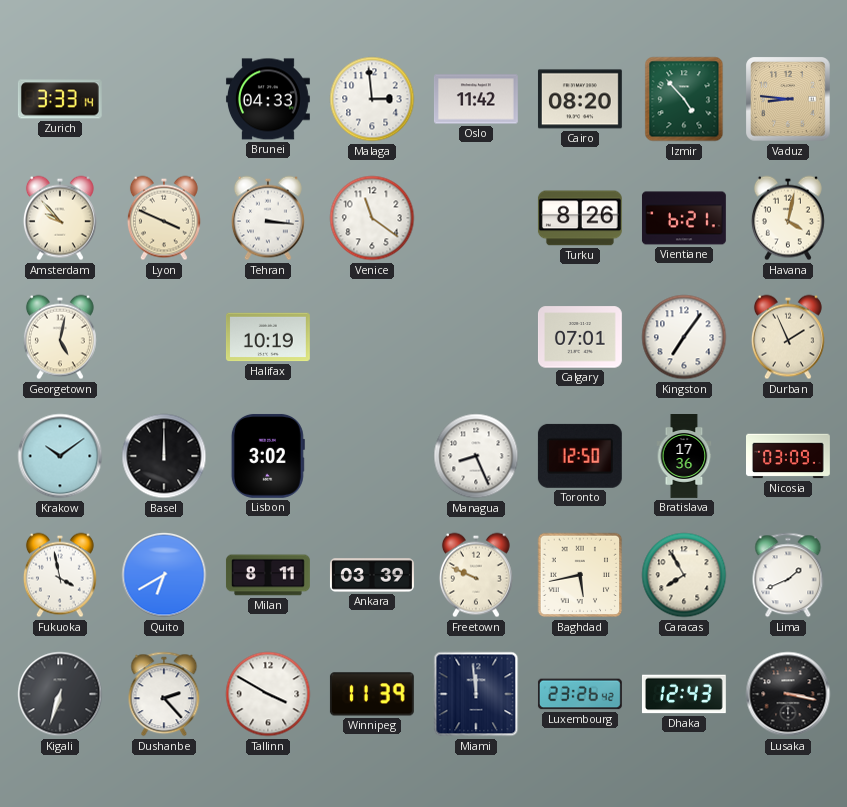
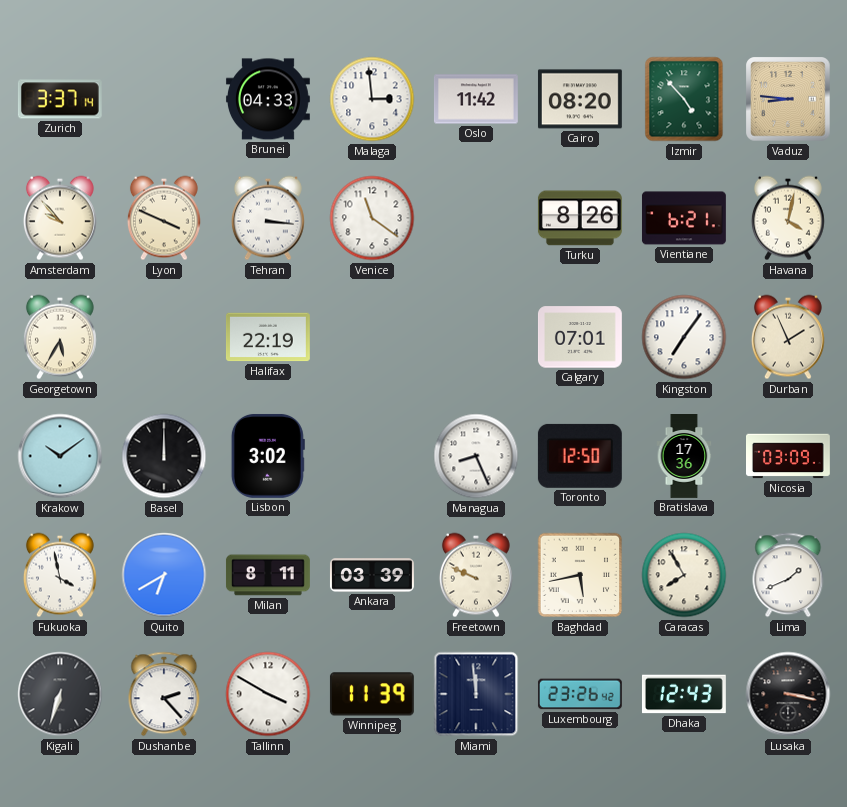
Zurich: 3:33 -> 3:37 (60, 99)
Georgetown: 5:02 -> 5:35 (60, 337)
Halifax: 10:19 -> 22:19 (268, 337)
